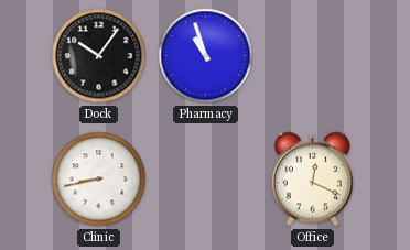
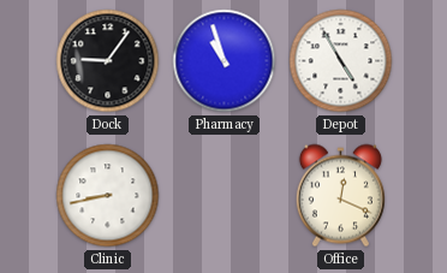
Dock: 10:06 -> 9:06 (108, 61)
Depot: none -> 4:55 (341, 61)
